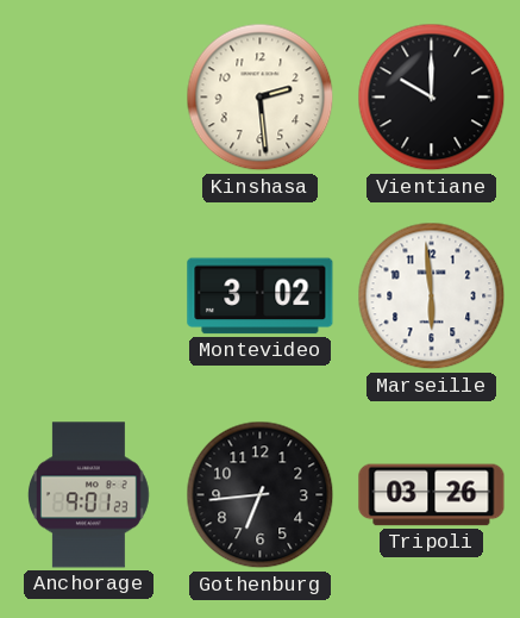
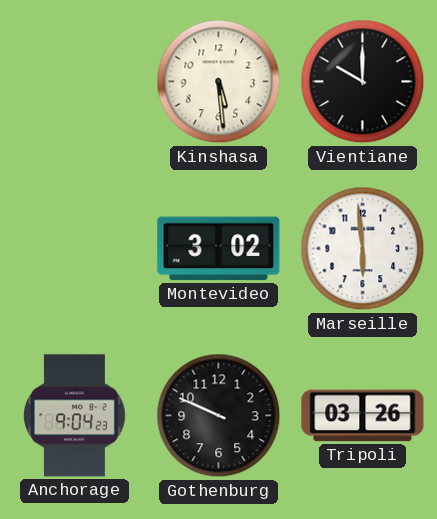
Kinshasa: 2:29 -> 5:29 (219, 82)
Anchorage: 9:01 -> 9:04 (75, 416)
Gothenburg: 6:44 -> 9:49 (219, 416)
